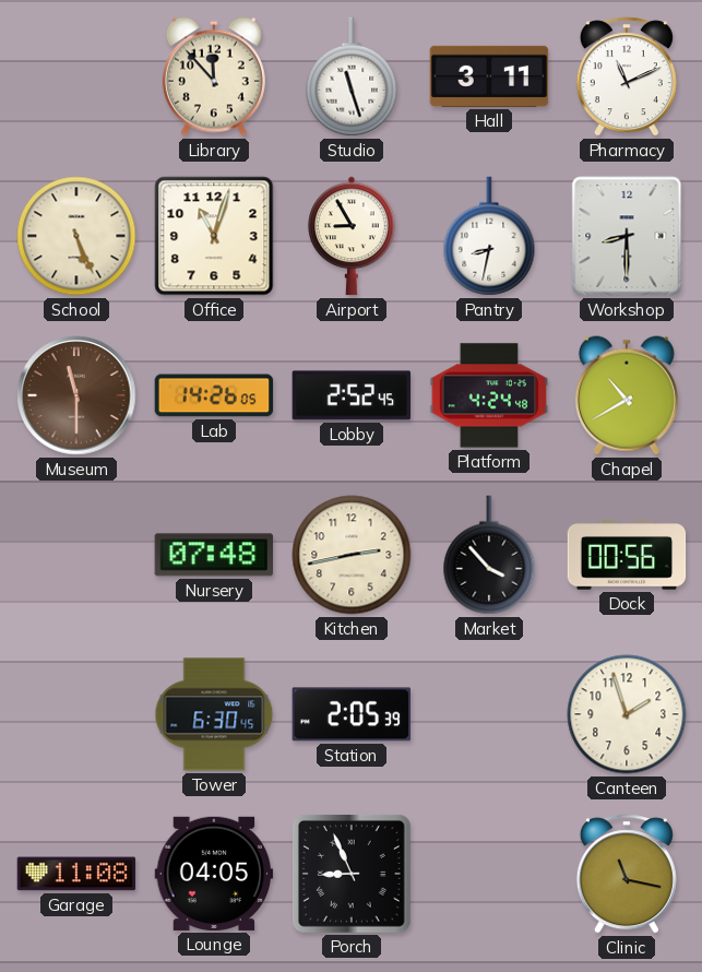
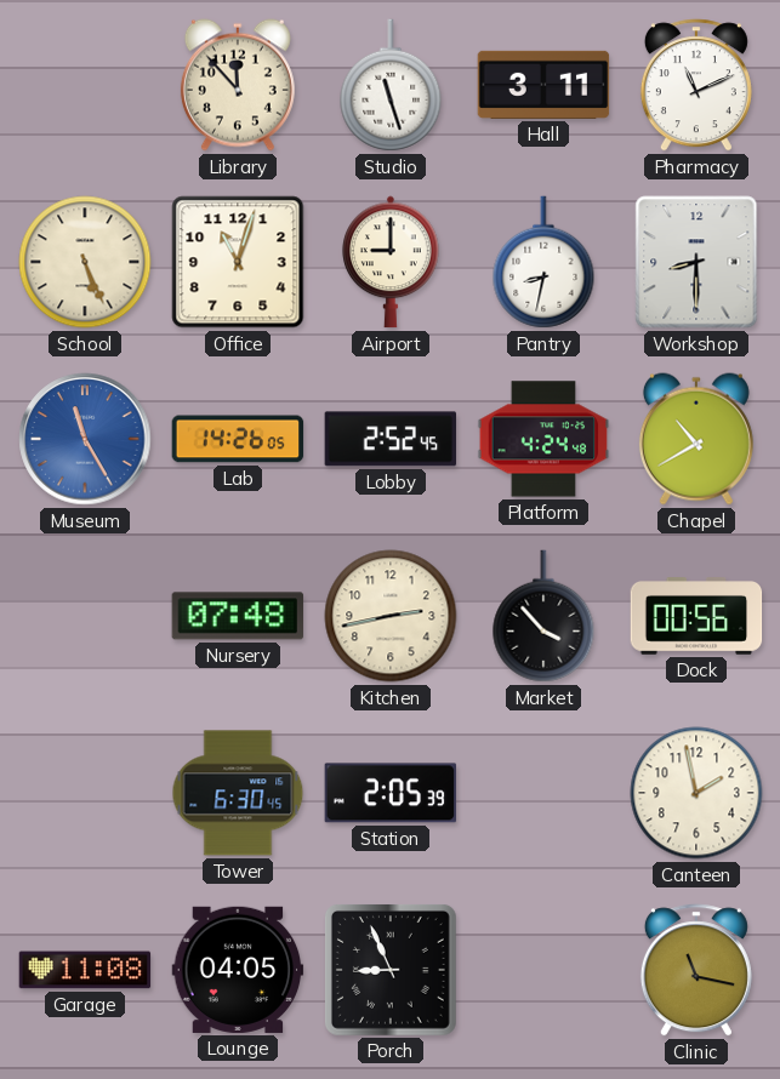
Airport: 8:55 -> 9:00 (391, 262)
Museum: 11:30 -> 11:25 (85, 439)
Museum dial: brown -> blue (85, 439)
Canteen: 1:57 -> 1:58 (696, 793)
